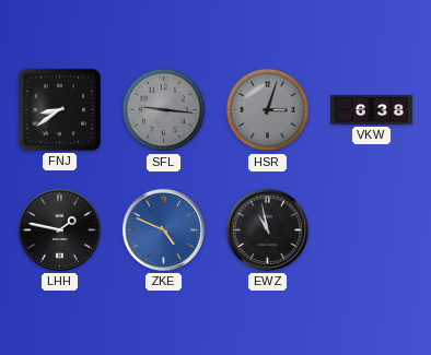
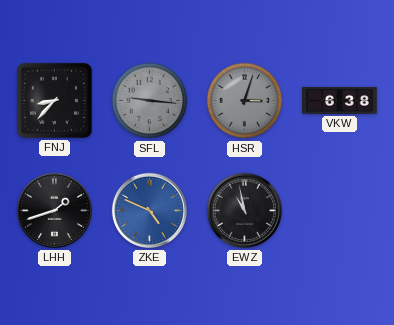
FNJ: 8:39 -> 8:37 (54, 100)
LHH: 1:47 -> 1:42 (54, 210)
